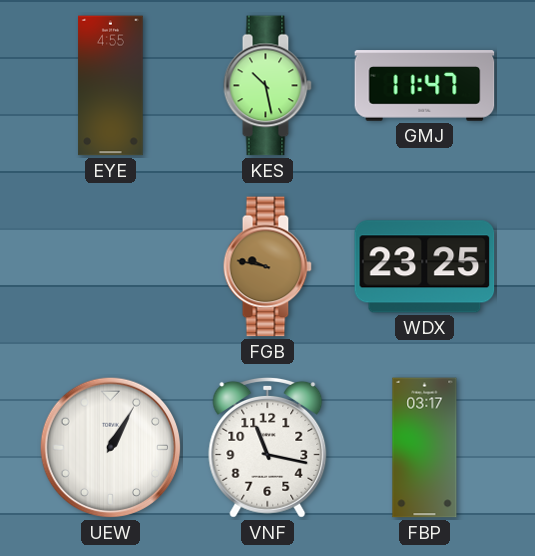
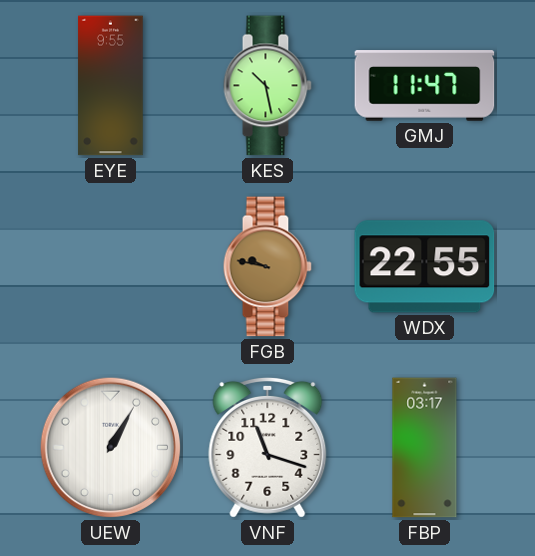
EYE: 4:55 -> 9:55 (111, 86)
WDX: 23:25 -> 22:55 (425, 267)
VNF: 11:17 -> 11:18 (268, 447)
